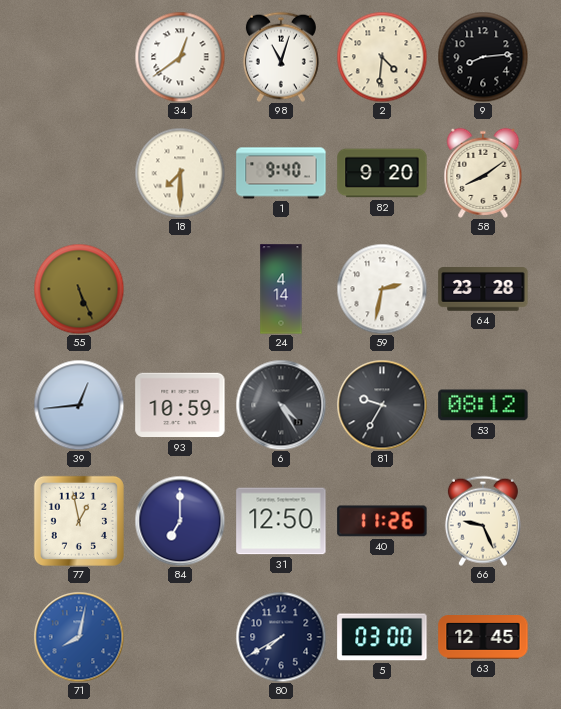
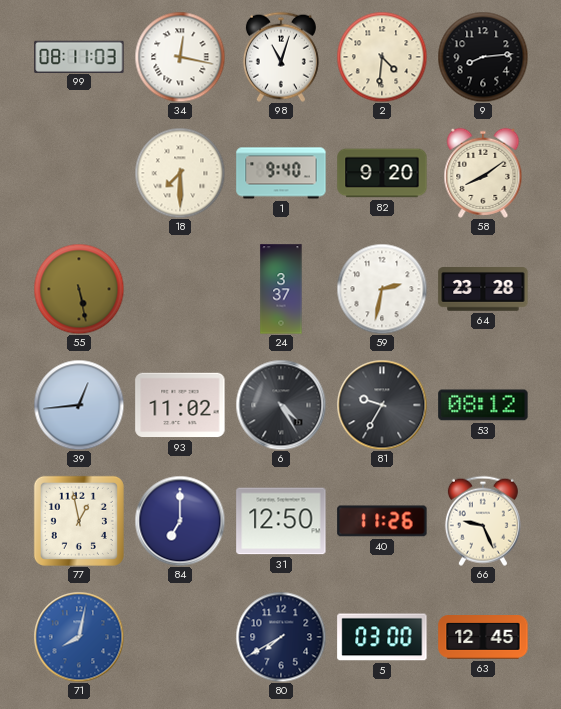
99: none -> 08:11 (79, 56)
34: 12:39 -> 12:17 (180, 57)
55: 5:26 -> 5:28 (79, 289)
24: 4:14 -> 3:37 (281, 289)
93: 10:59 -> 11:02 (180, 405)
